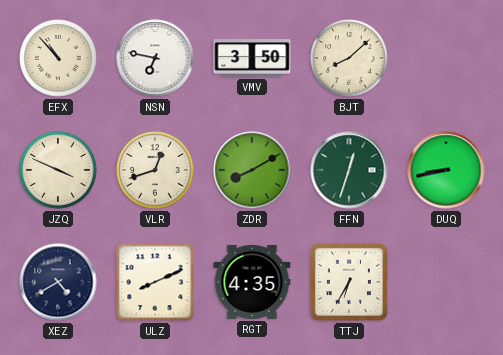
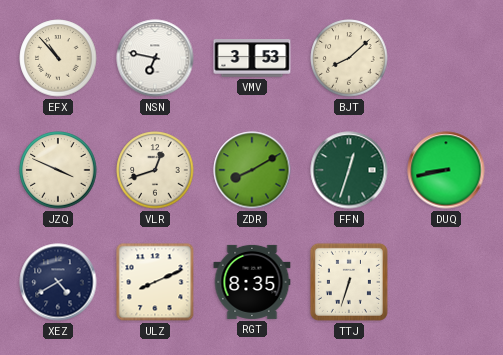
VMV: 3:50 -> 3:53 (252, 58)
RGT: 4:35 -> 8:35 (252, 282)
TTJ: 6:35 -> 6:33 (349, 282)
